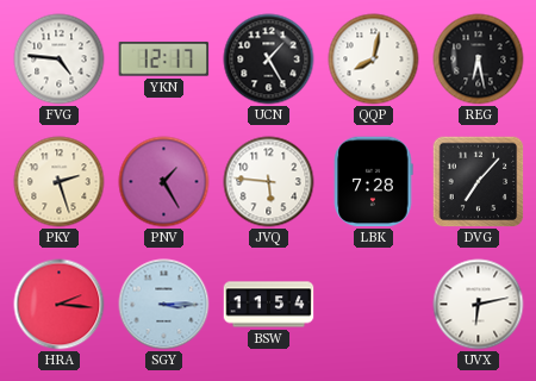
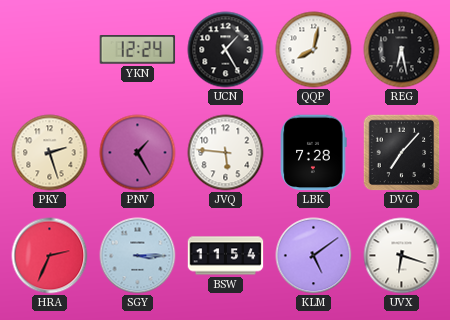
FVG: 4:46 -> none (60, 60)
YKN: 12:17 -> 12:24 (138, 50)
HRA: 2:16 -> 2:34 (50, 256)
KLM: none -> 5:09 (314, 256)
UVX: 6:13 -> 6:18 (402, 256)
